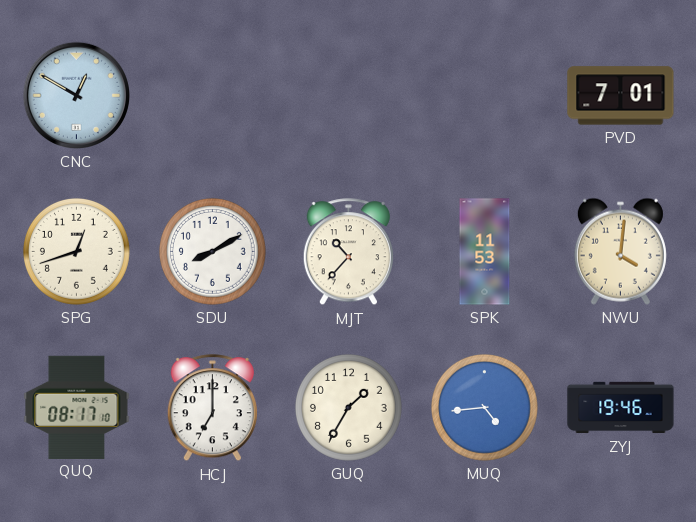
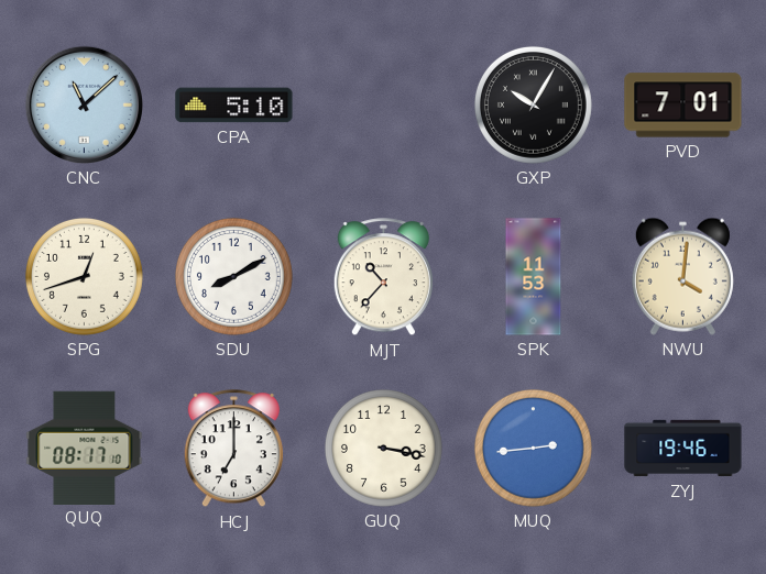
CNC: 12:50 -> 11:08 (84, 104)
CPA: none -> 5:10 (234, 106)
GXP: none -> 10:05 (533, 104)
GUQ: 1:35 -> 3:17 (383, 448)
MUQ: 4:44 -> 2:44 (533, 448)
